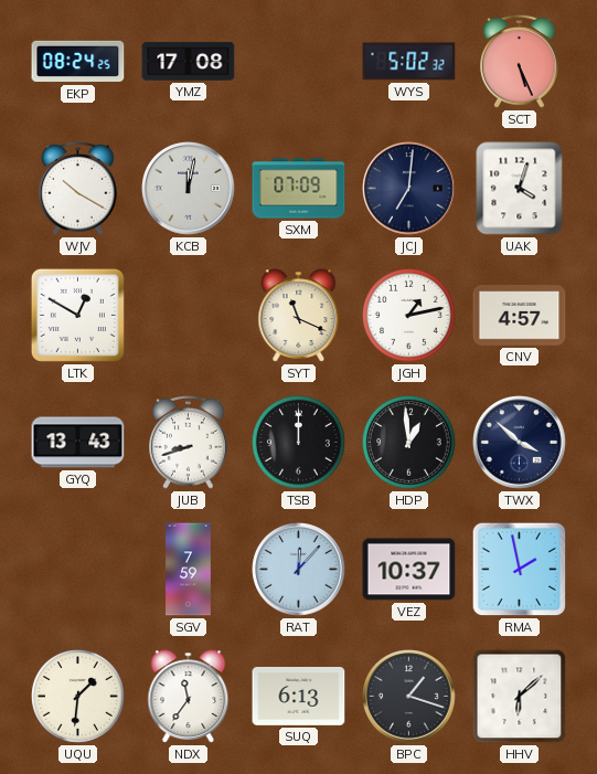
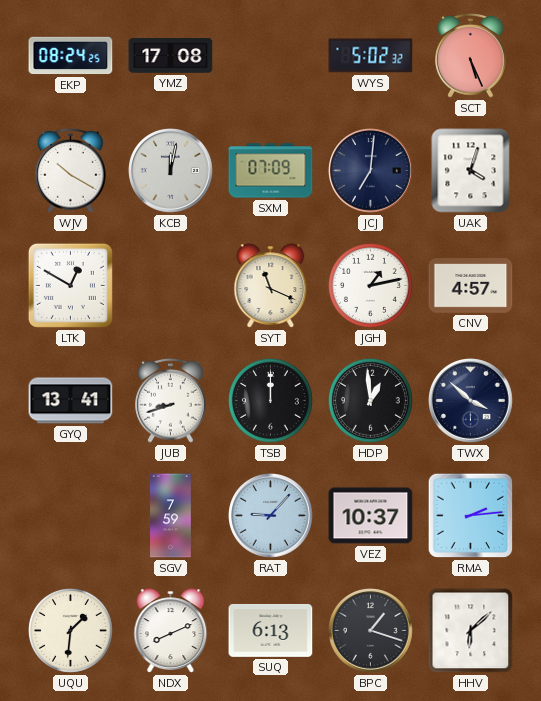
GYQ: 13:43 -> 13:41 (71, 401)
RAT: 12:07 -> 9:07 (271, 516)
RMA: 1:58 -> 2:14 (471, 516)
NDX: 11:36 -> 8:11 (171, 631)
